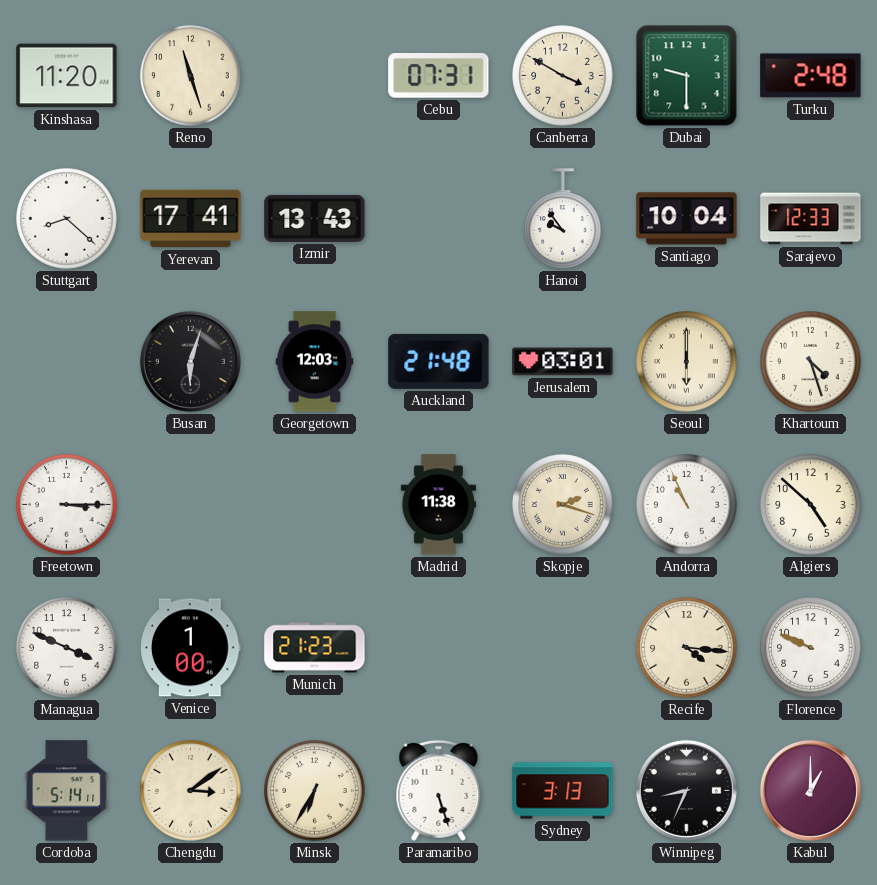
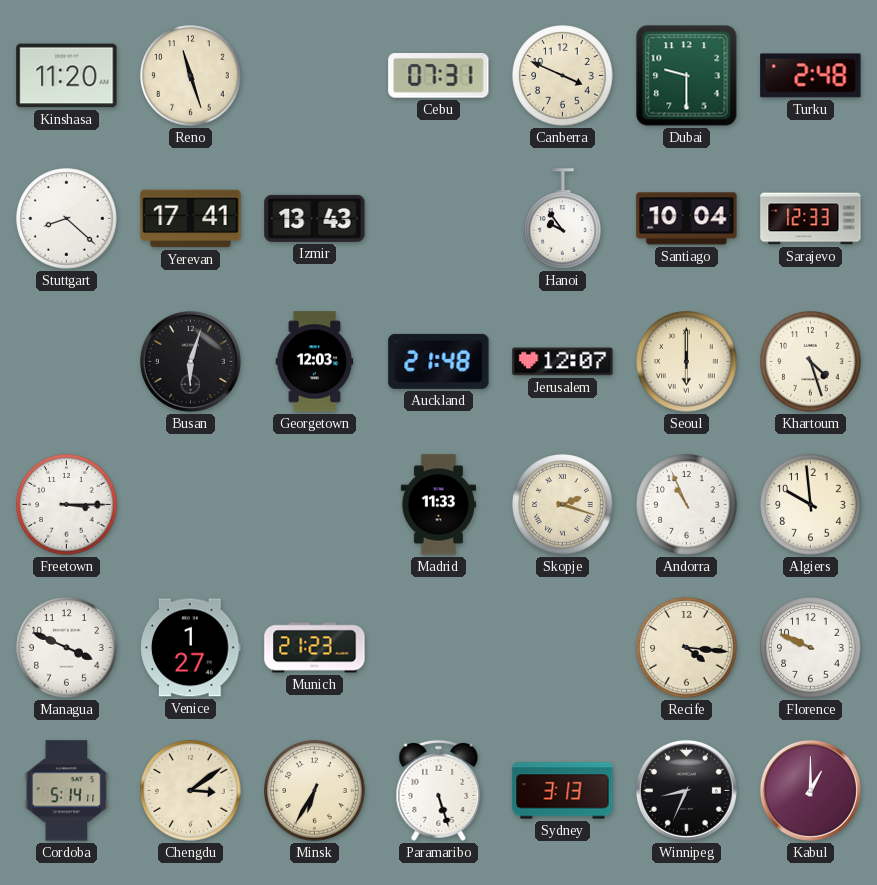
Canberra: 3:50 -> 3:49 (563, 76)
Jerusalem: 03:01 -> 12:07 (563, 362)
Madrid: 11:38 -> 11:33 (438, 505)
Algiers: 4:52 -> 9:59 (811, 505)
Venice: 1:00 -> 1:27 (191, 648)
